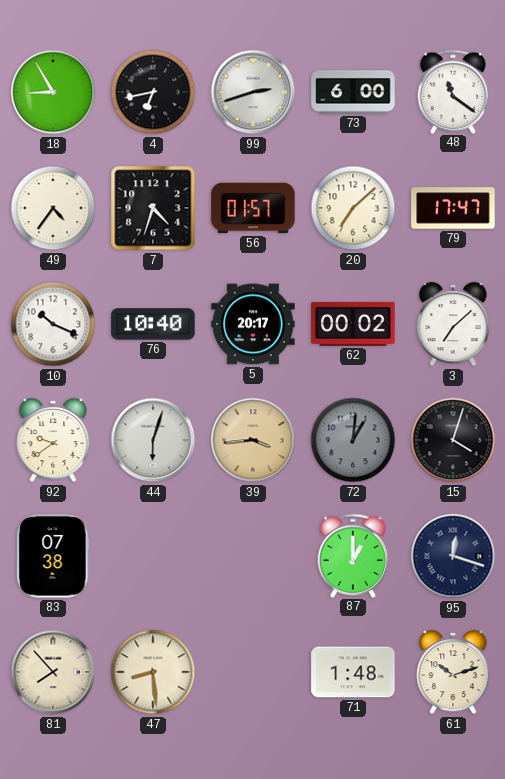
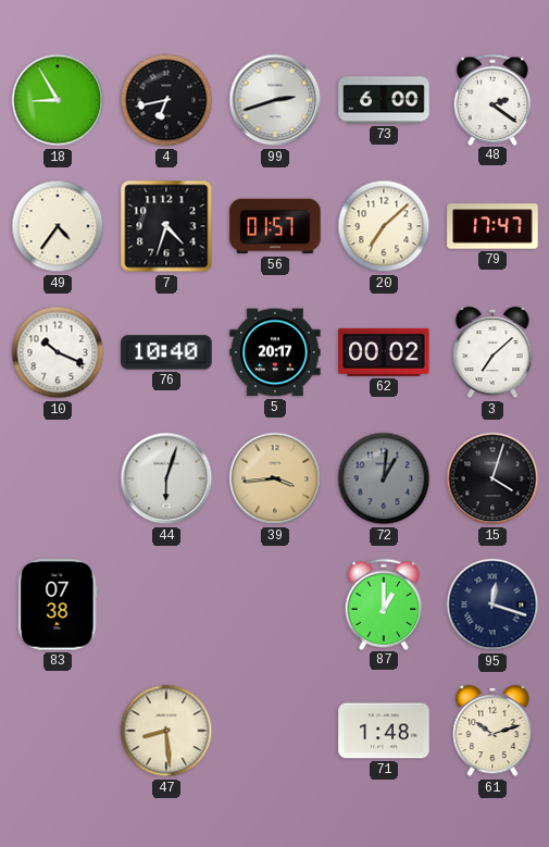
48: 11:21 -> 2:21 (492, 99)
92: 9:39 -> none (53, 440)
81: 7:53 -> none (53, 672)
